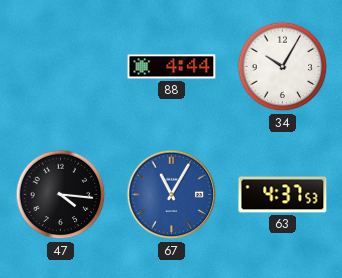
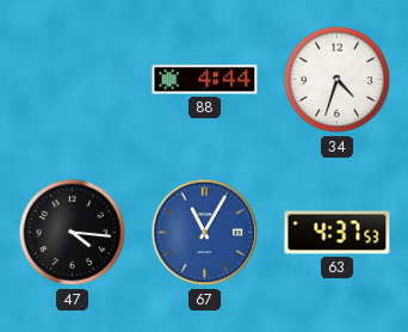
34: 10:05 -> 4:33 (338, 80)
